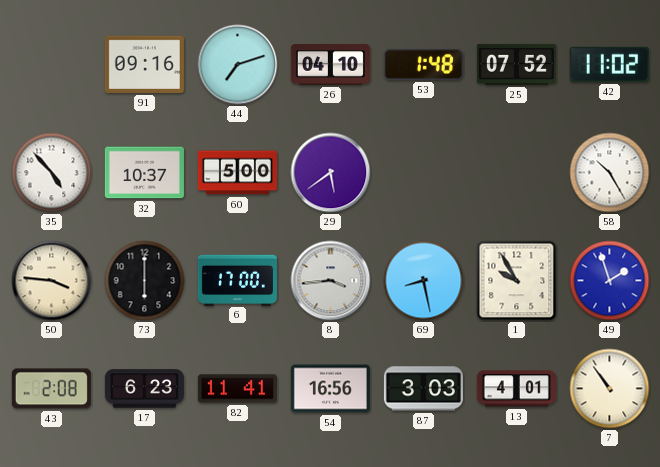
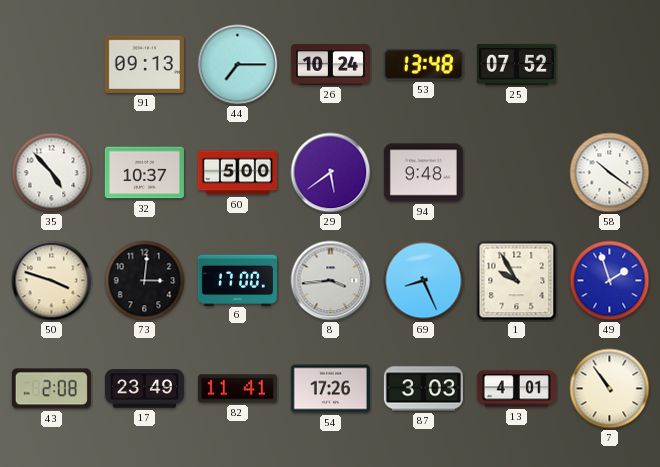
91: 09:16 -> 09:13 (144, 64)
44: 7:12 -> 7:15 (238, 65)
26: 04:10 -> 10:24 (330, 65)
53: 1:48 -> 13:48 (423, 64)
42: 11:02 -> none (609, 64)
94: none -> 9:48 (423, 173)
58: 10:25 -> 10:21 (610, 173)
50: 3:46 -> 3:48 (52, 281)
73: 6:00 -> 3:01 (145, 281)
69: 8:28 -> 8:26 (424, 281)
17: 6:23 -> 23:49 (144, 389)
54: 16:56 -> 17:26 (330, 389)
